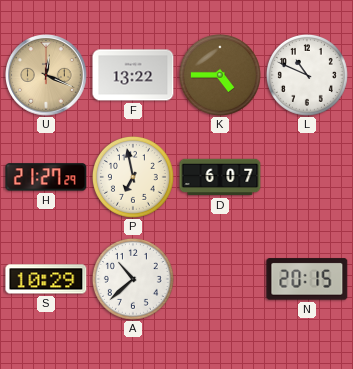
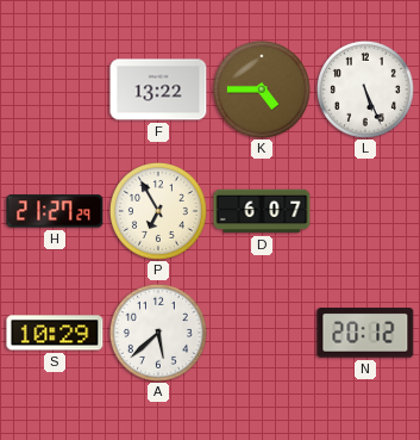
U: 12:19 -> none (46, 75)
L: 10:49 -> 5:26 (365, 89)
P: 6:58 -> 6:55 (158, 211)
A: 10:38 -> 5:38 (158, 333)
N: 20:15 -> 20:12 (365, 333)
